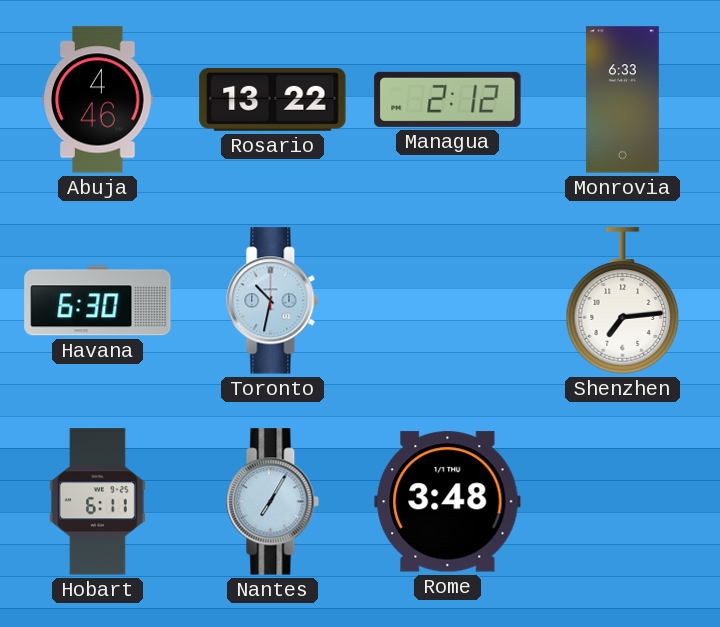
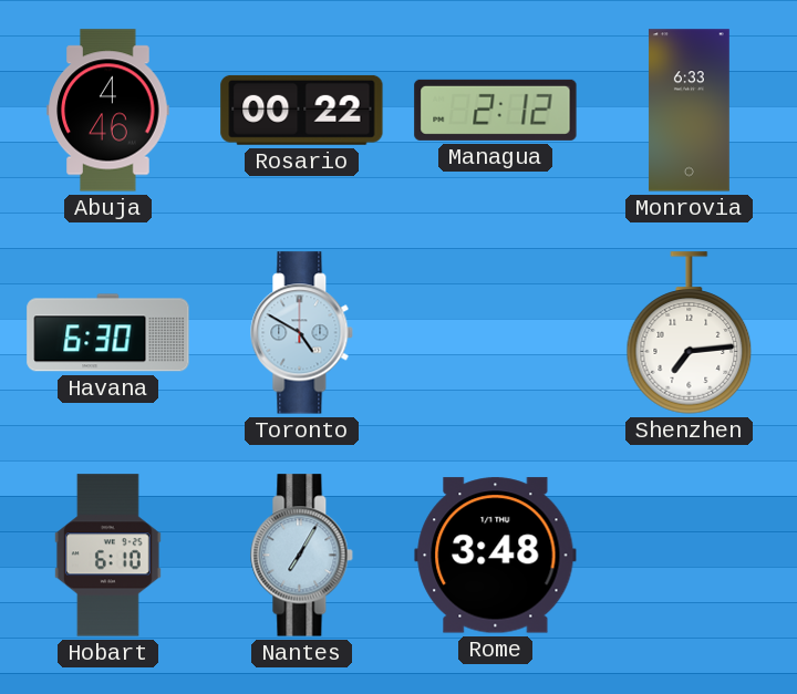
Rosario: 13:22 -> 00:22 (302, 110)
Toronto: 10:32 -> 4:50 (302, 333)
Hobart: 6:11 -> 6:10 (107, 556)
